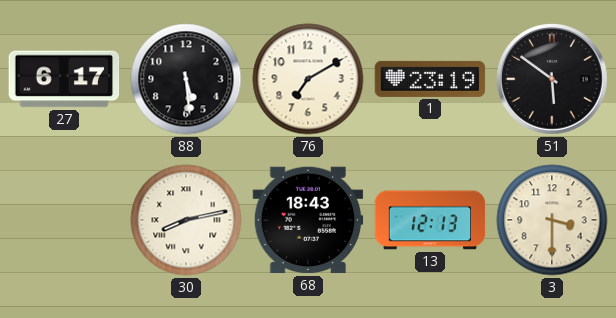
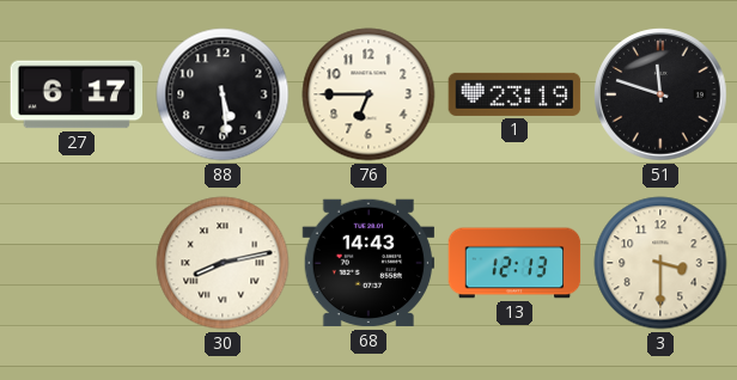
76: 7:10 -> 6:45 (368, 94)
51: 5:51 -> 11:48 (660, 94)
68: 18:43 -> 14:43 (368, 263)
